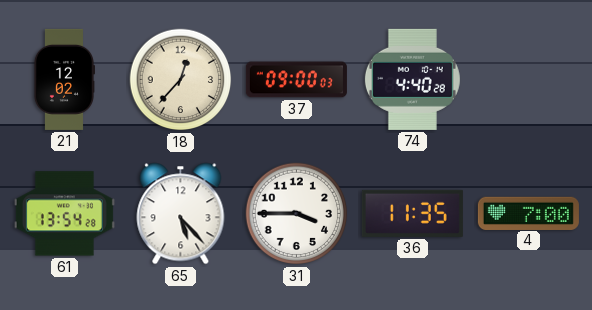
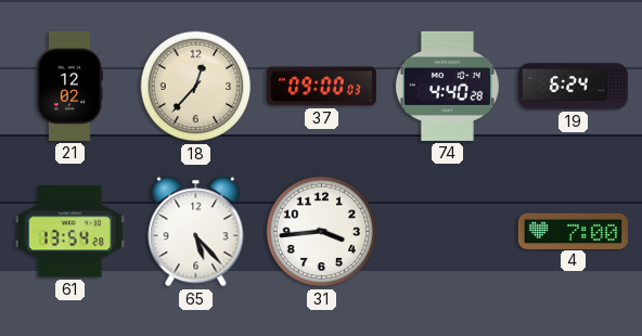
19: none -> 6:24 (573, 87)
31: 3:45 -> 3:44 (322, 232)
36: 11:35 -> none (412, 213)
